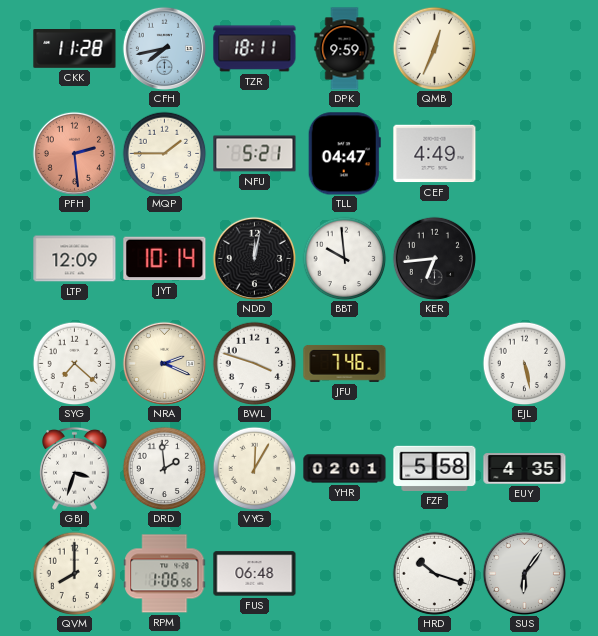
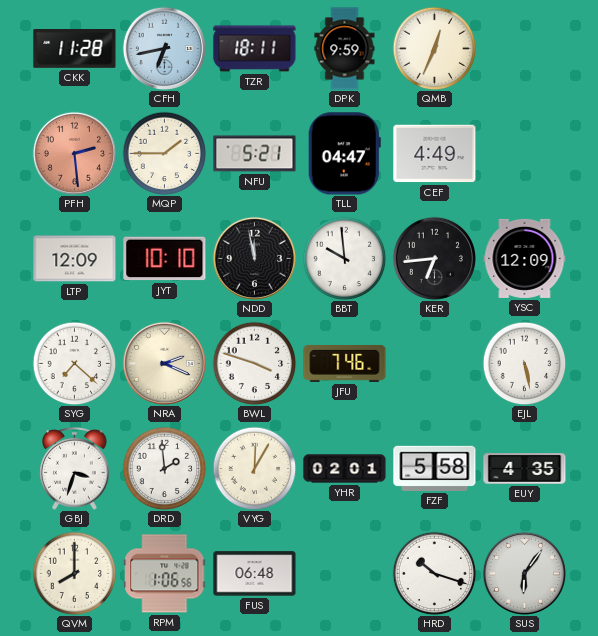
CFH: 7:43 -> 6:43 (164, 48)
JYT: 10:14 -> 10:10 (165, 259)
NDD: 12:02 -> 11:58 (254, 258)
YSC: none -> 12:09 (525, 258)
